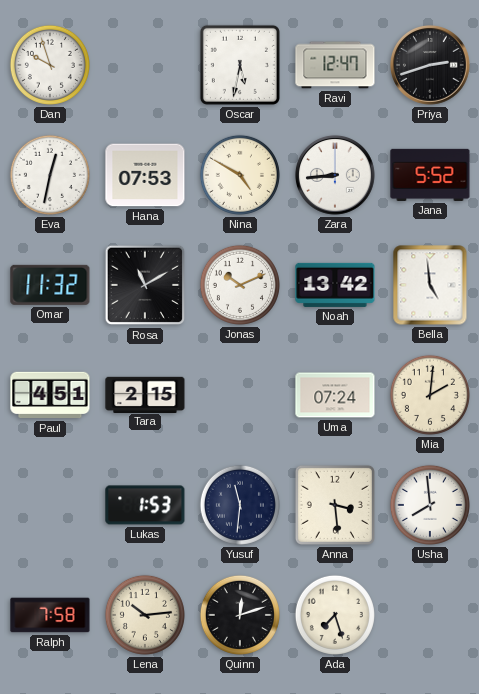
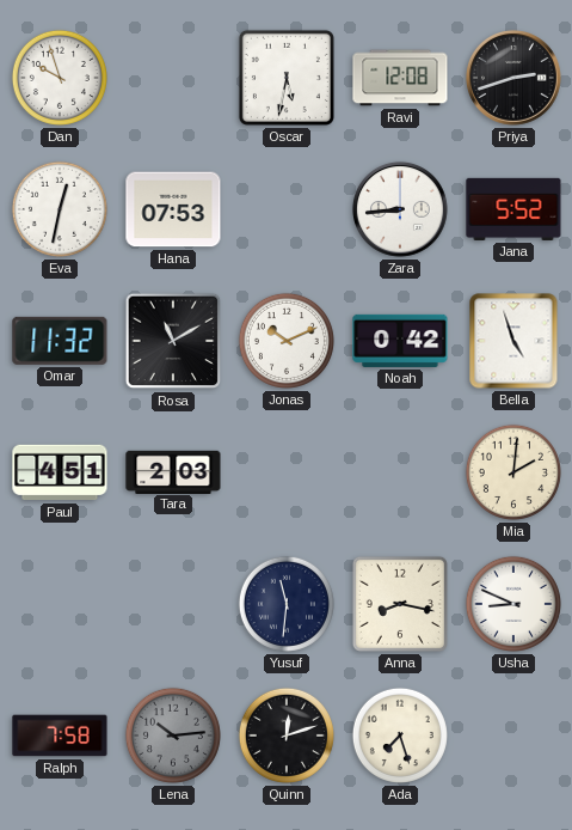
Ravi: 12:47 -> 12:08 (400, 78)
Nina: 4:50 -> none (240, 175)
Noah: 13:42 -> 0:42 (400, 341)
Bella: 4:59 -> 4:57 (513, 341)
Tara: 2:15 -> 2:03 (173, 471)
Uma: 07:24 -> none (335, 395)
Lukas: 1:53 -> none (145, 505)
Anna: 3:29 -> 8:17 (400, 604)
Usha: 7:59 -> 8:49 (513, 604)
Lena dial: cream -> grey (173, 736)
